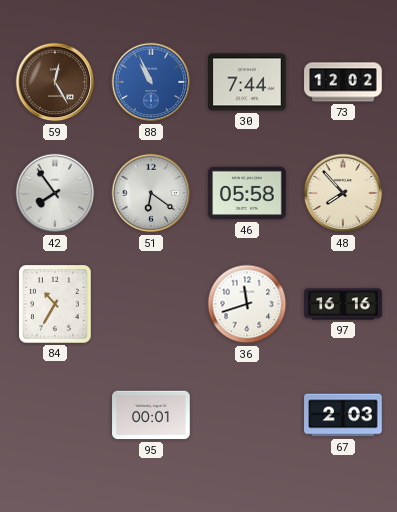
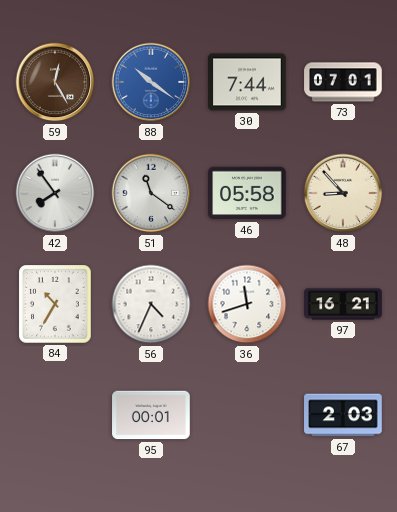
88: 10:56 -> 10:21 (151, 82)
73: 12:02 -> 07:01 (343, 82)
51: 6:21 -> 11:21 (151, 193)
48: 7:53 -> 8:53 (343, 193)
56: none -> 4:34 (151, 304)
97: 16:16 -> 16:21 (343, 304)
